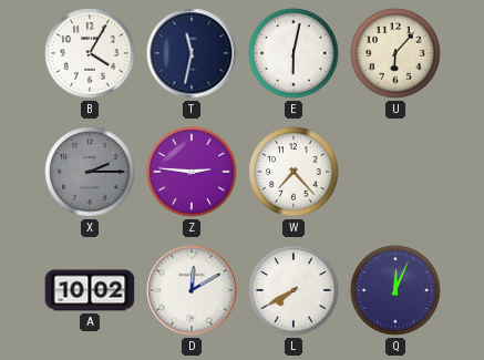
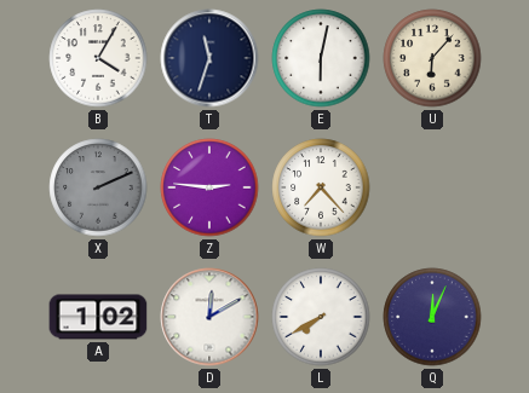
T: 11:32 -> 11:33 (209, 58)
X: 2:15 -> 2:11 (98, 187)
A: 10:02 -> 1:02 (98, 317)
